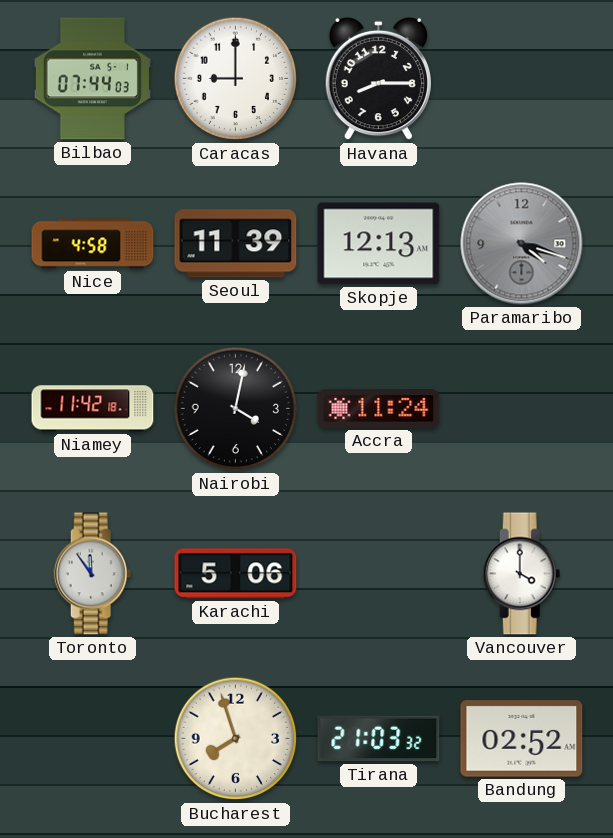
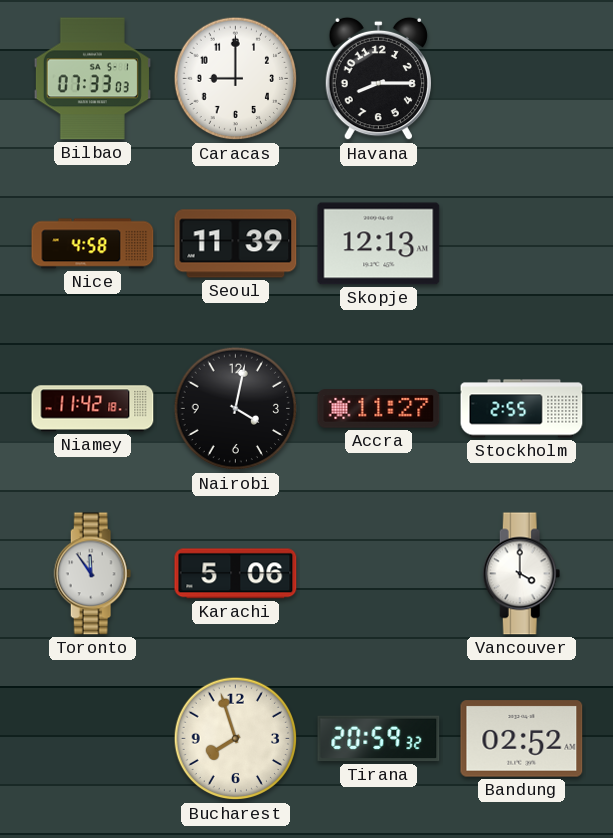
Bilbao: 07:44 -> 07:33 (92, 79)
Paramaribo: 4:18 -> none (522, 244)
Accra: 11:24 -> 11:27 (379, 409)
Stockholm: none -> 2:55 (522, 409)
Tirana: 21:03 -> 20:59 (379, 739)
